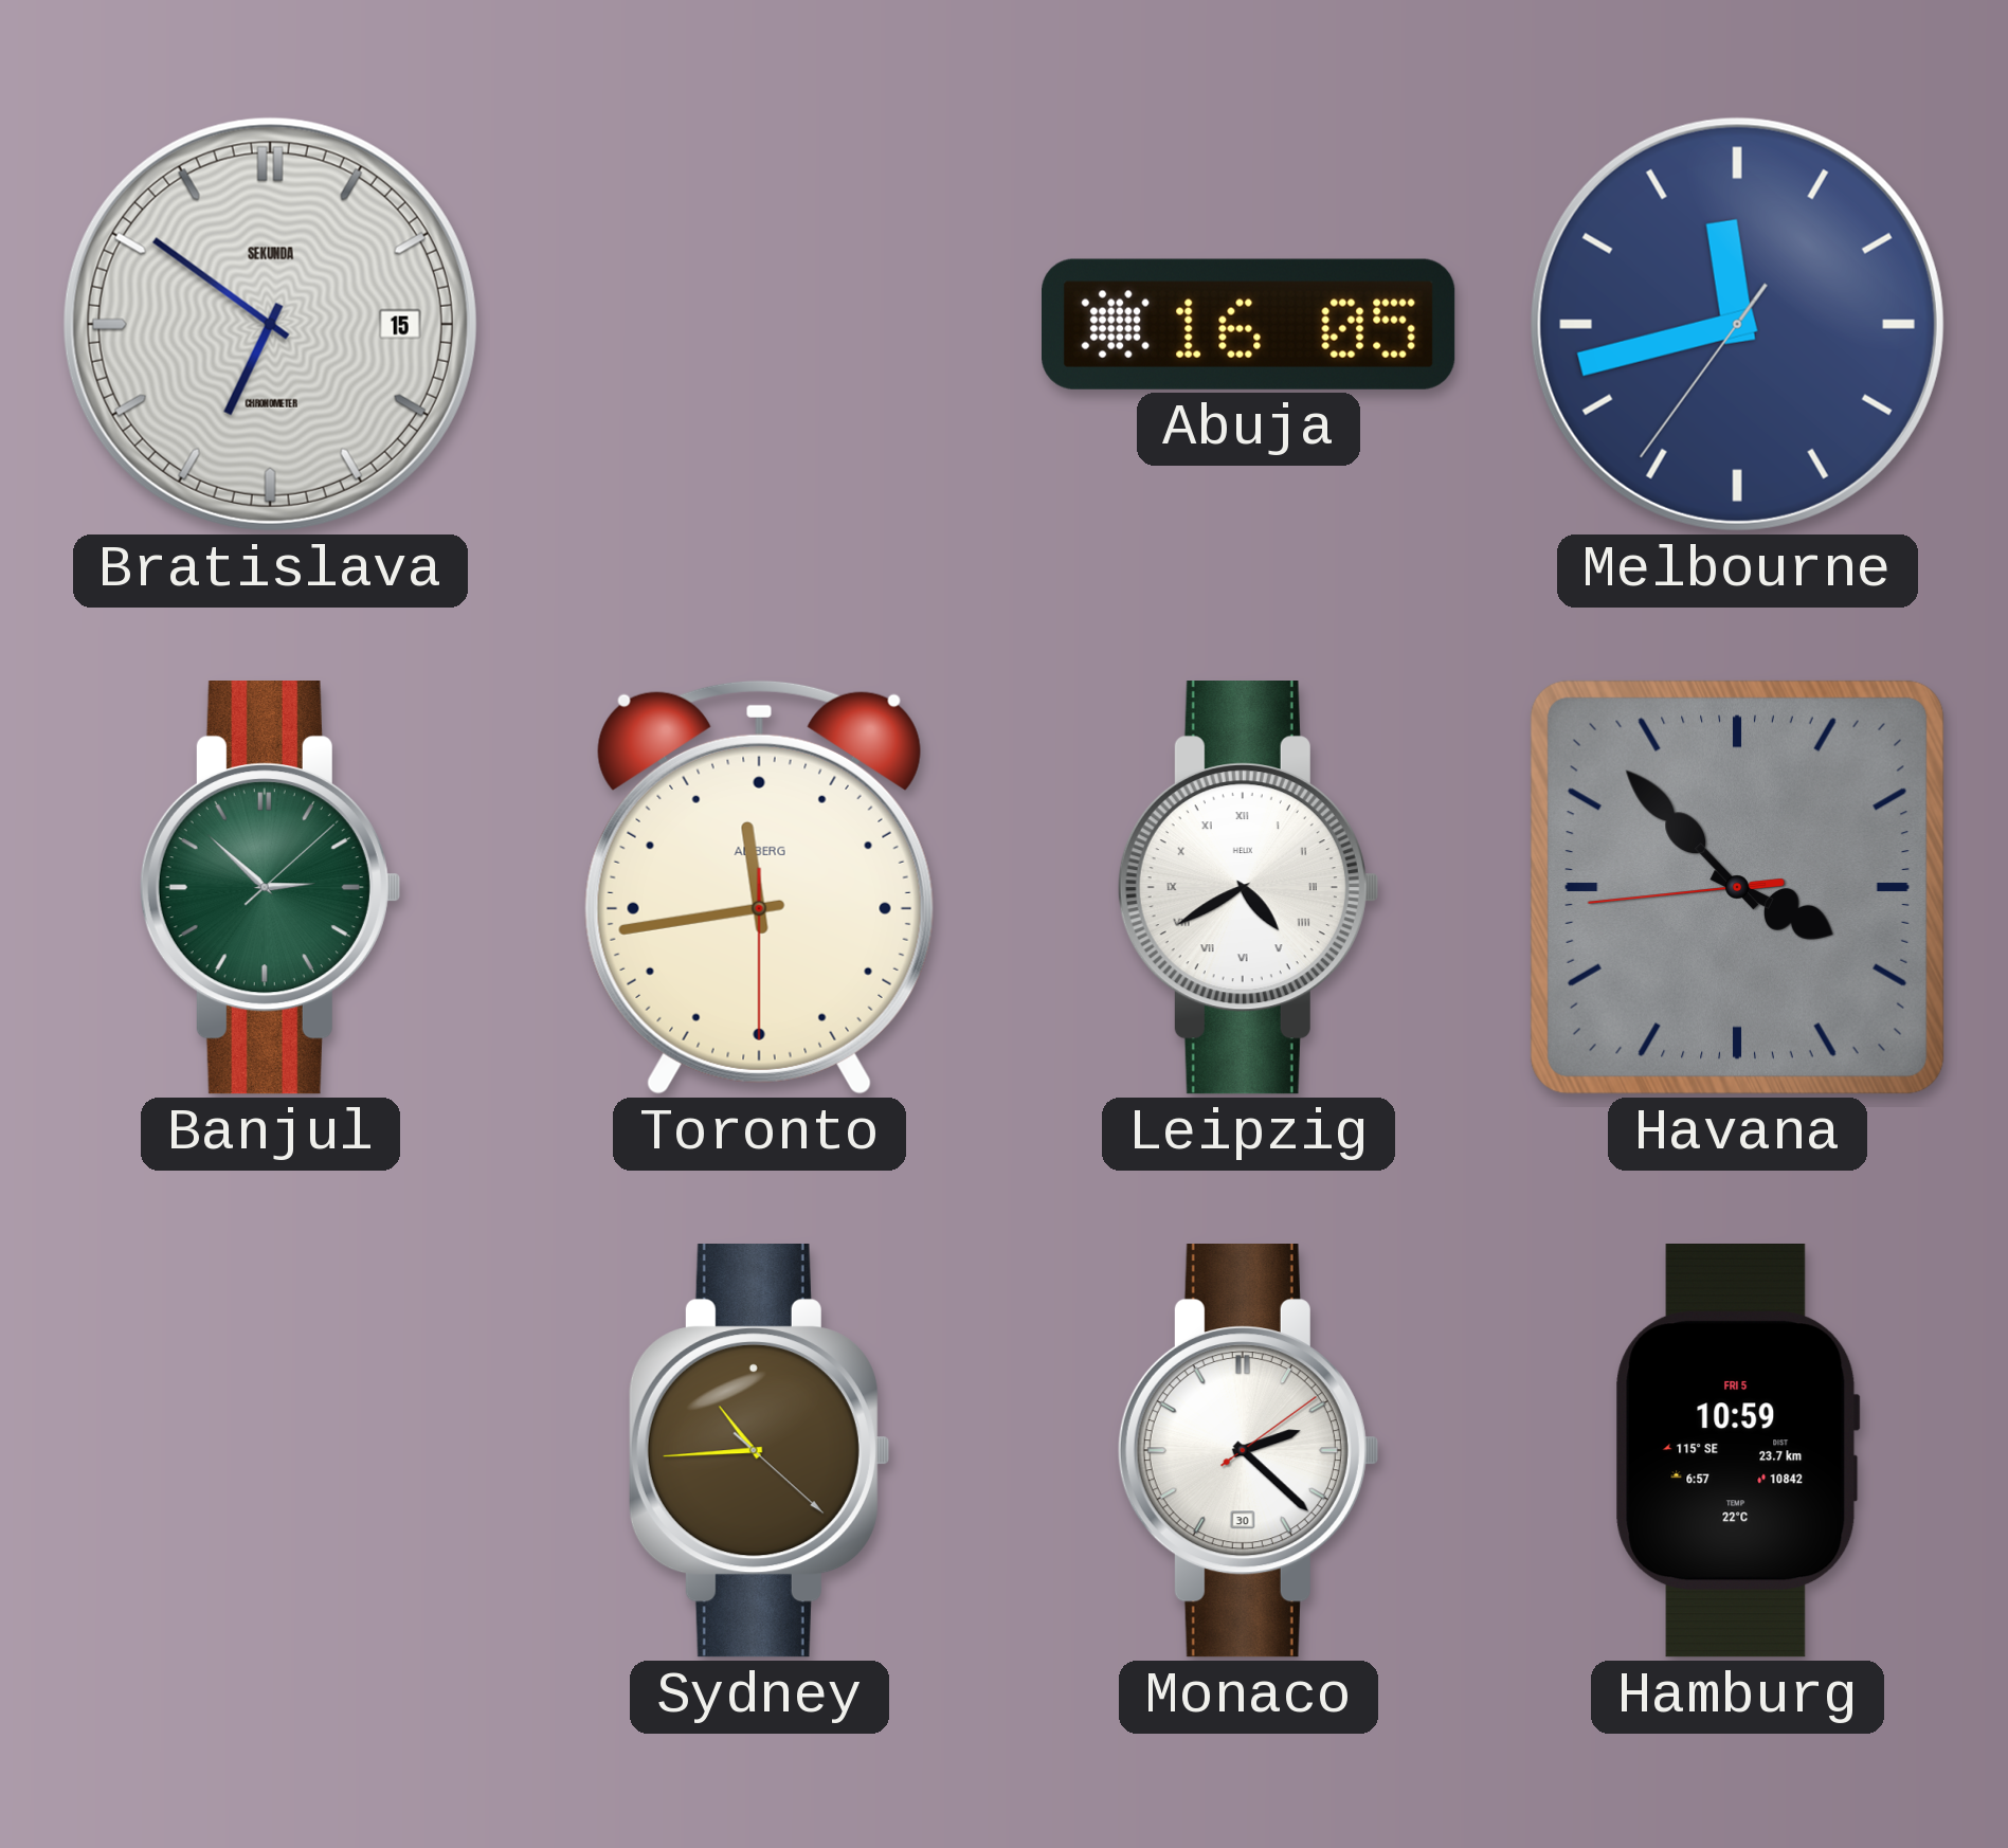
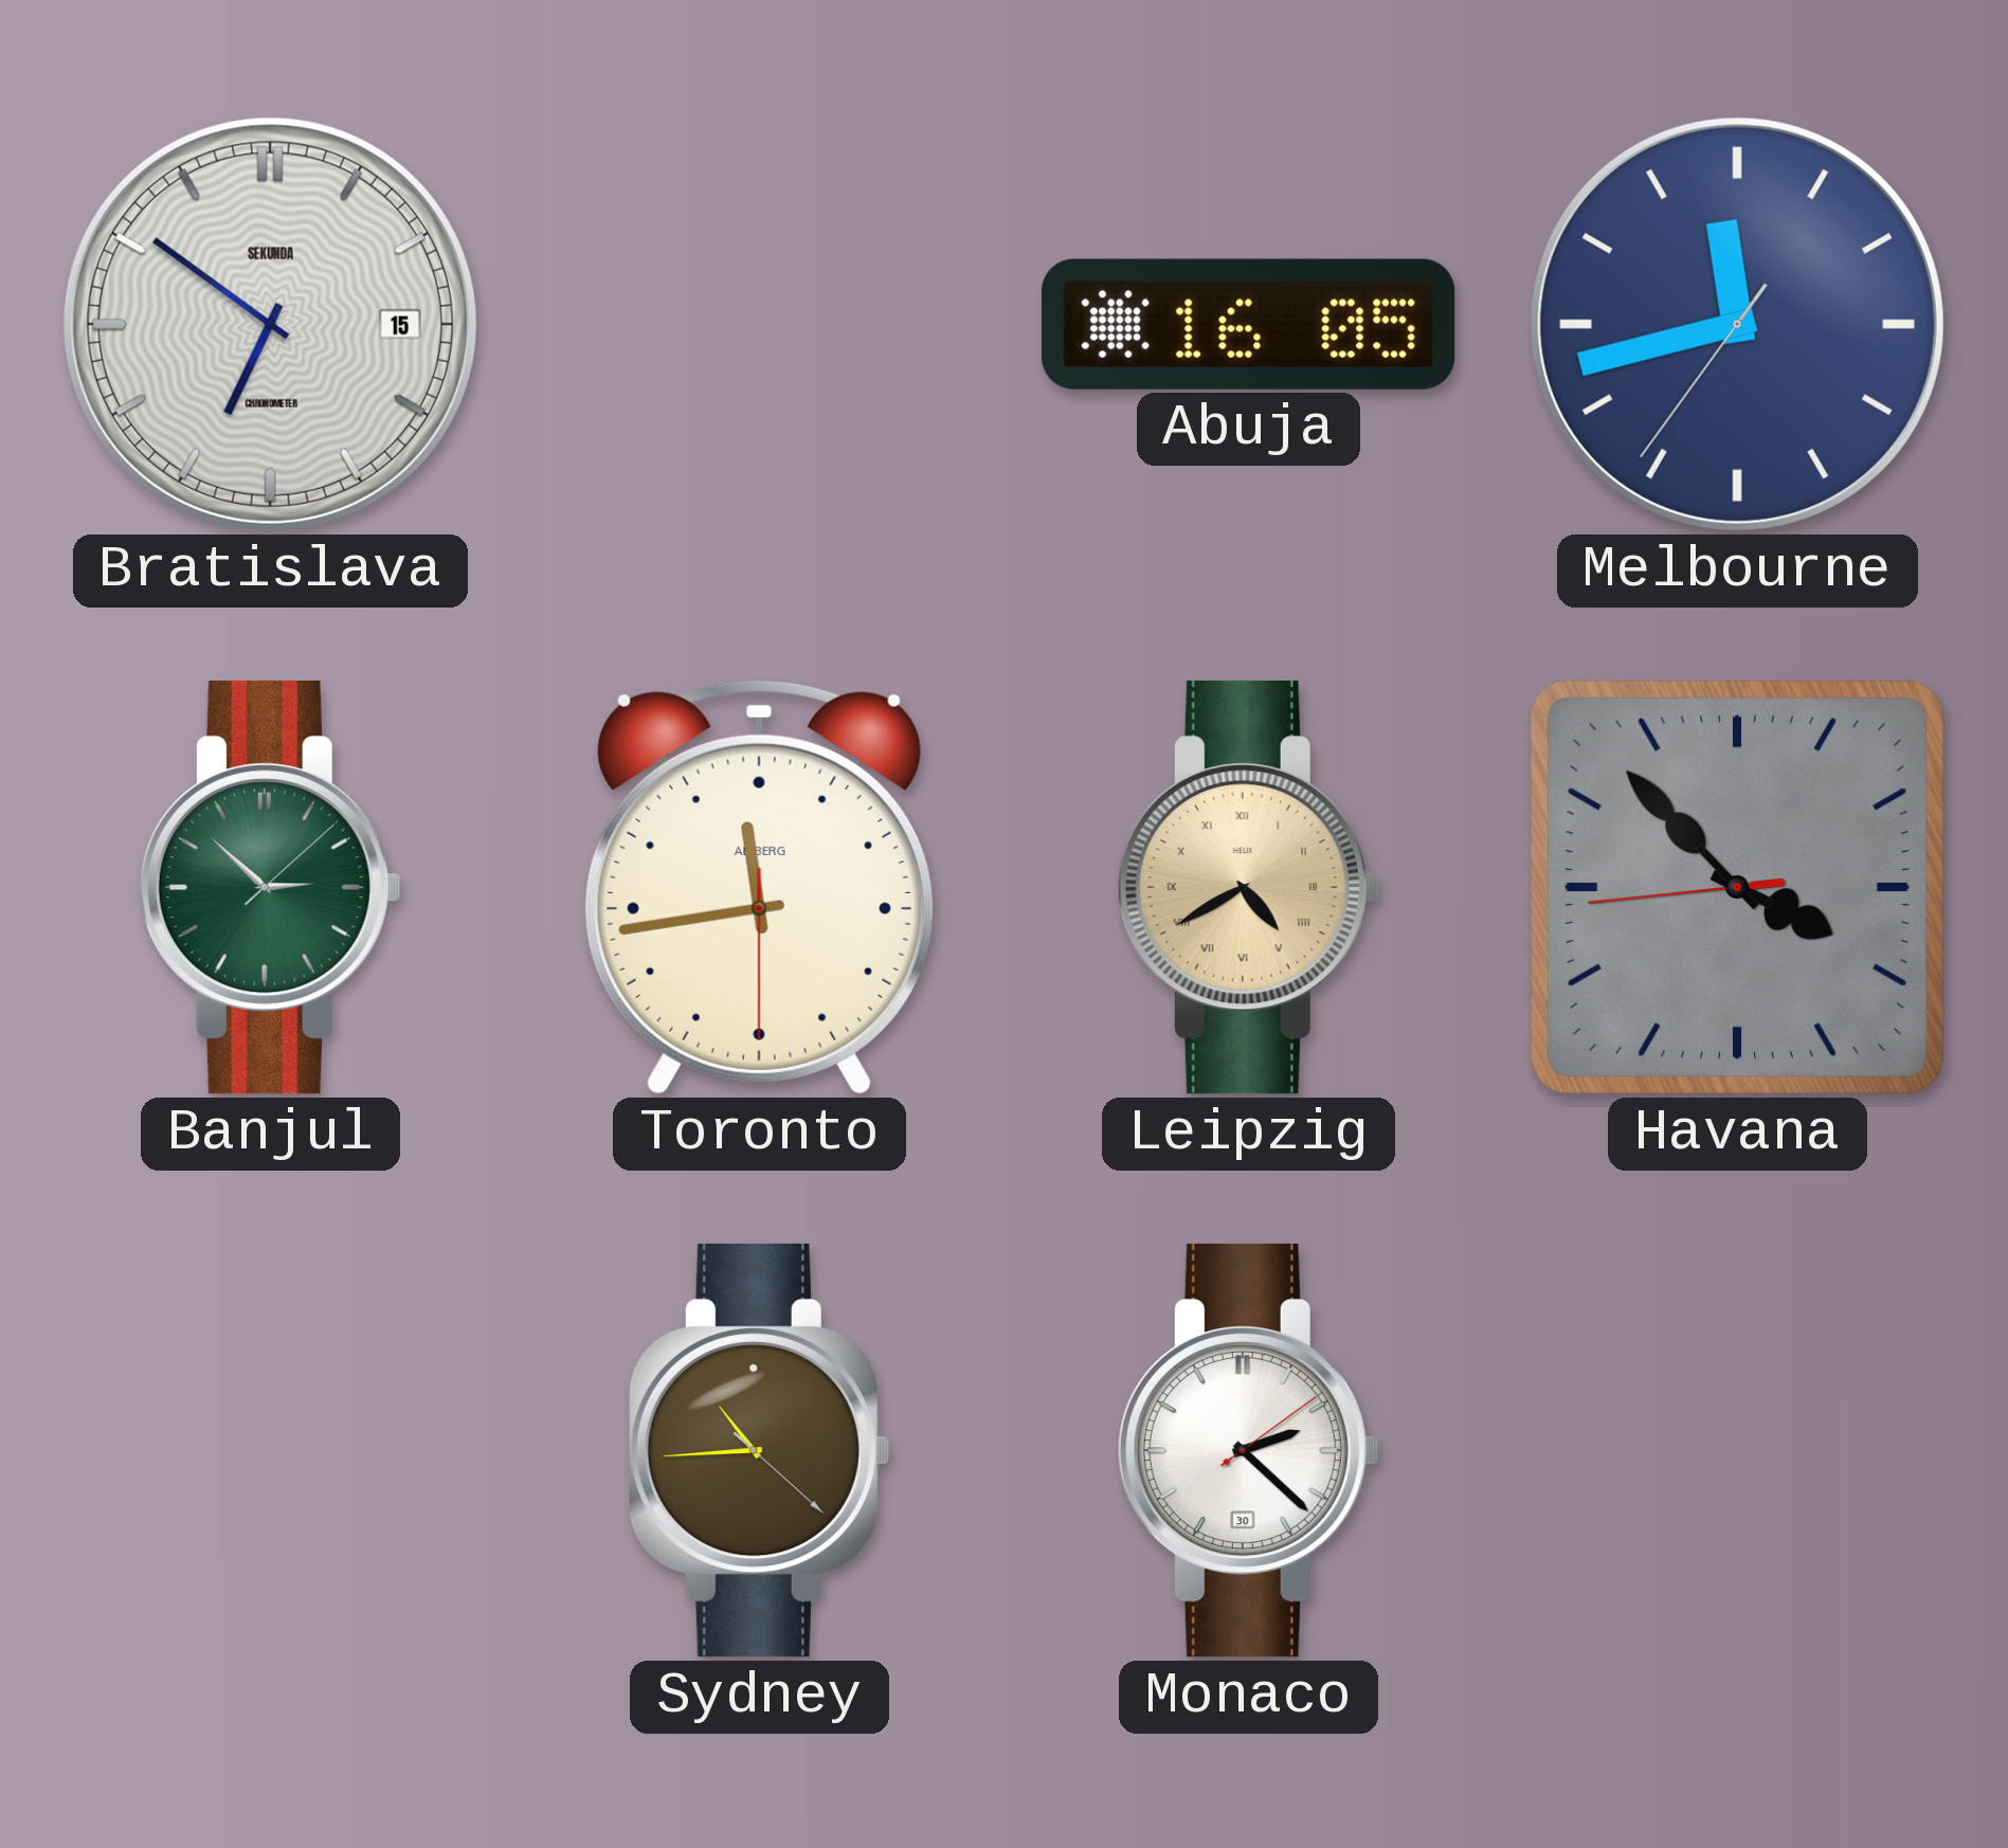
Leipzig dial: white -> champagne (1248, 888)
Hamburg: 10:59 -> none (1737, 1451)
